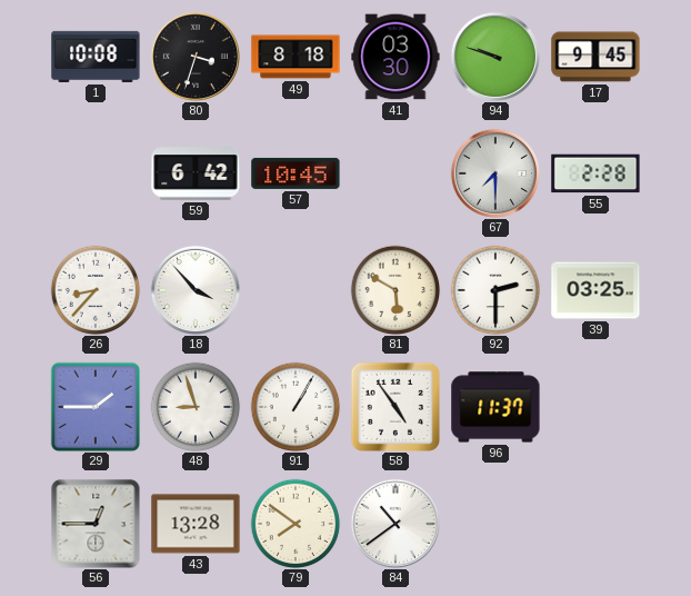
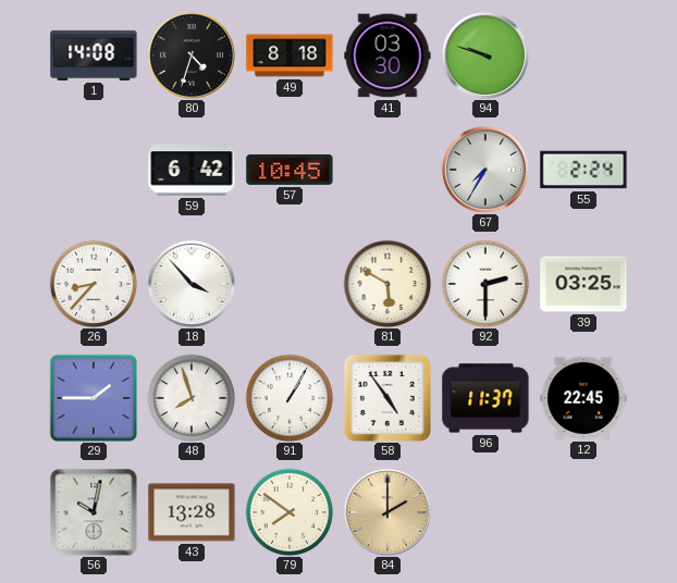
1: 10:08 -> 14:08 (94, 55)
80: 3:33 -> 4:33 (192, 55)
17: 9:45 -> none (595, 57)
67: 7:30 -> 7:35 (485, 170)
55: 2:28 -> 2:24 (583, 170)
48: 8:57 -> 7:57 (192, 398)
12: none -> 22:45 (583, 398)
56: 12:45 -> 10:02 (94, 512)
84: 10:39 -> 2:00 (387, 512)
84 dial: white -> champagne (387, 512)
